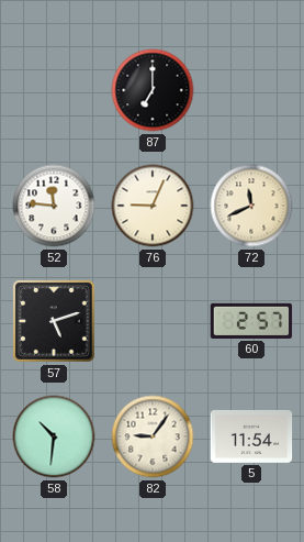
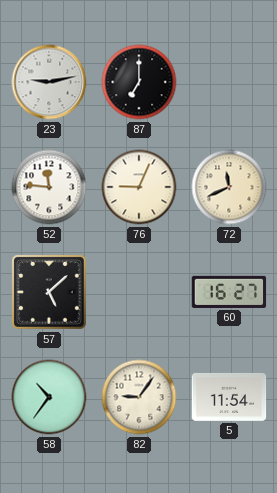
23: none -> 9:13 (49, 82)
57: 5:12 -> 5:08 (50, 293)
60: 2:57 -> 16:27 (229, 292)
58: 10:31 -> 10:36 (49, 397)
